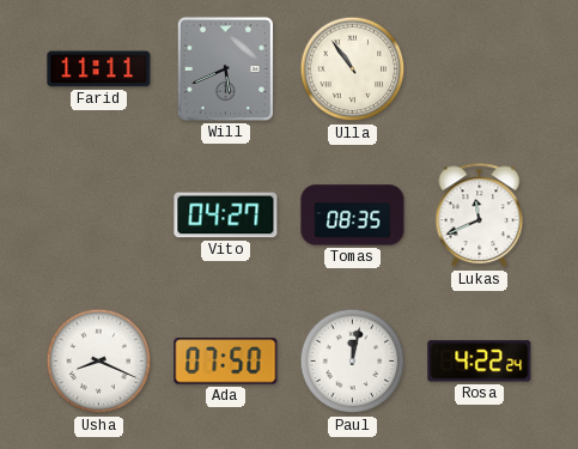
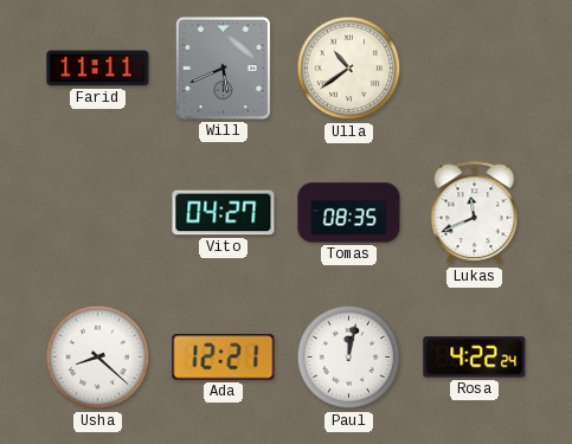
Ulla: 10:54 -> 10:39 (349, 69)
Usha: 8:19 -> 8:22 (98, 358)
Ada: 07:50 -> 12:21 (224, 358)
